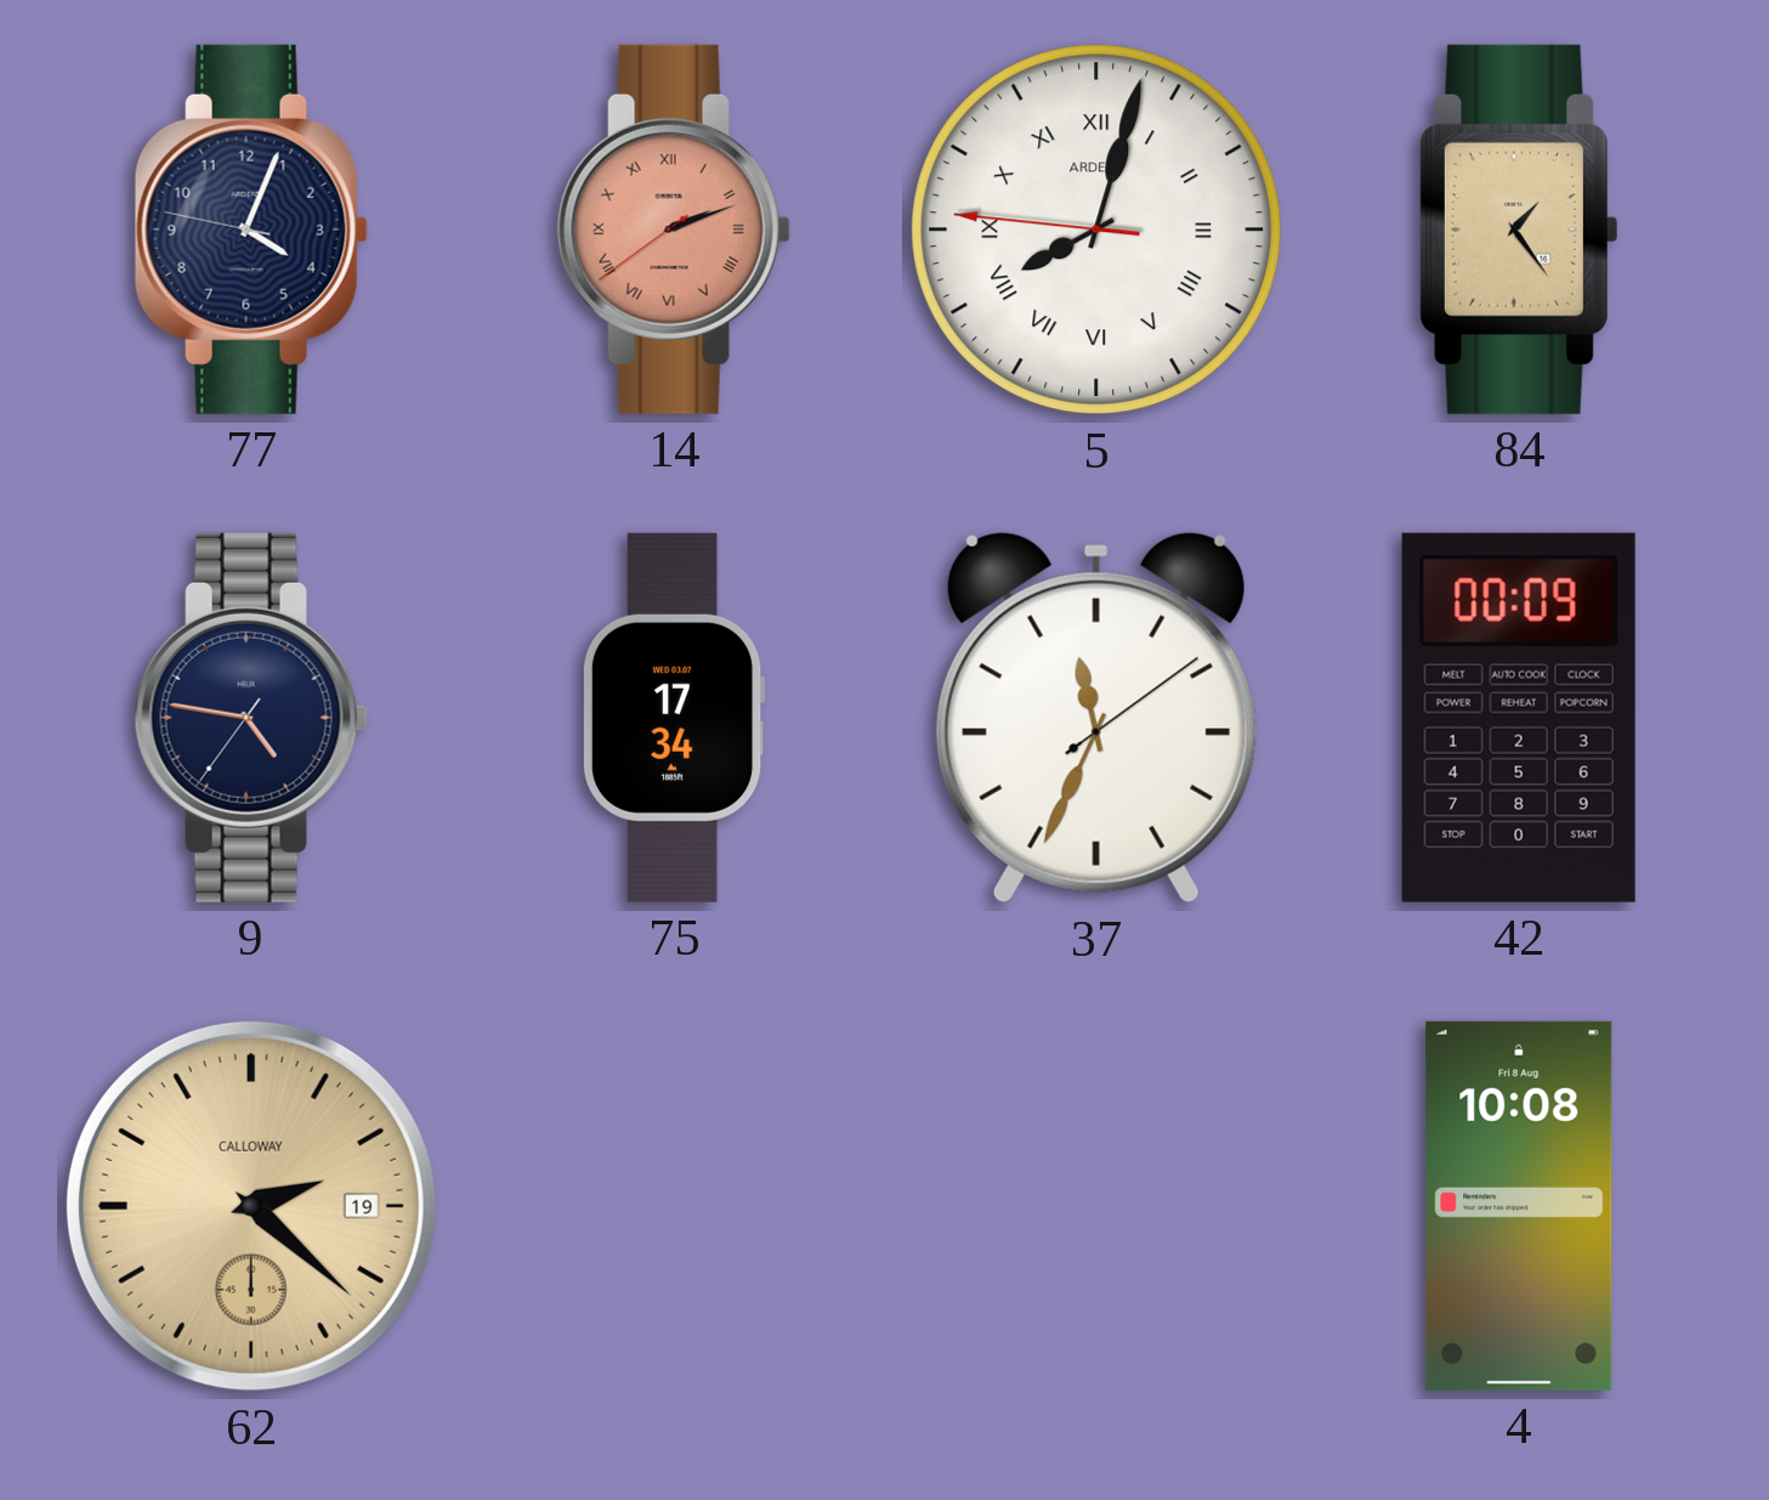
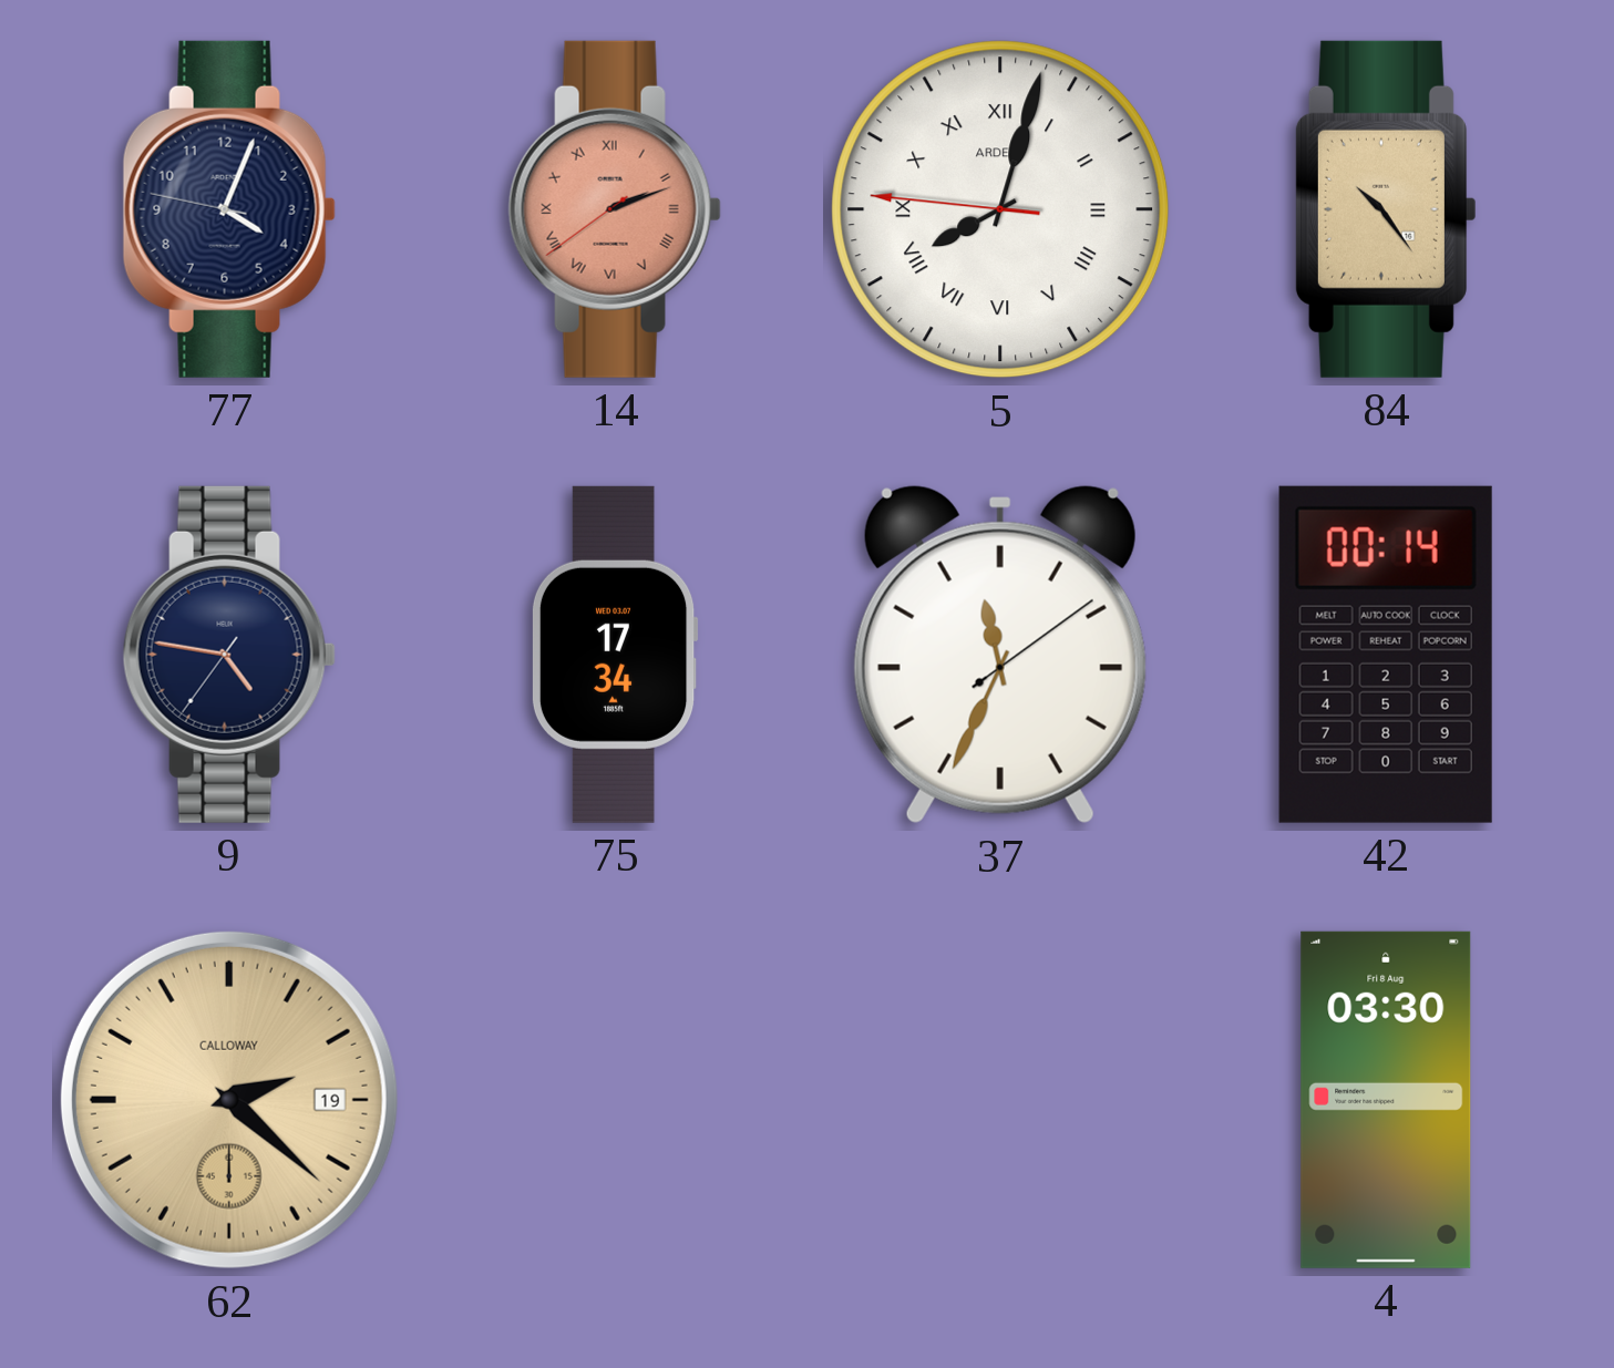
84: 1:24 -> 10:24 (1385, 209)
42: 00:09 -> 00:14 (1386, 655)
4: 10:08 -> 03:30 (1386, 1100)
